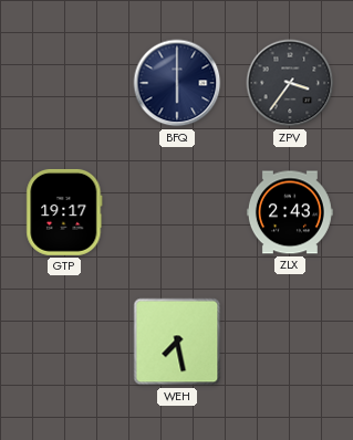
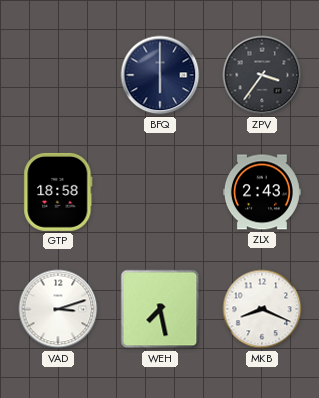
GTP: 19:17 -> 18:58 (58, 192)
VAD: none -> 3:12 (58, 309)
MKB: none -> 8:19 (262, 309)
